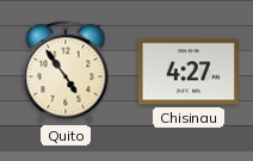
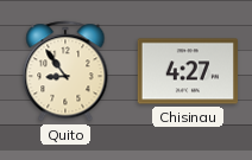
Quito: 4:54 -> 8:54 (65, 71)
